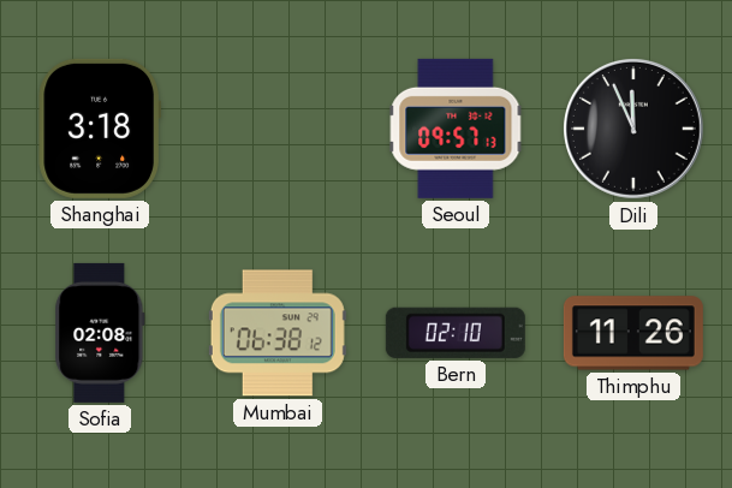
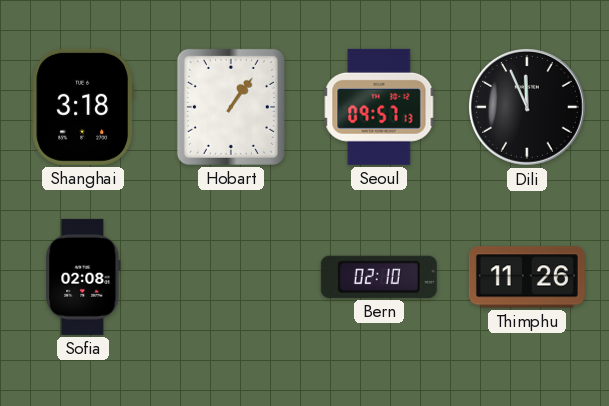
Hobart: none -> 1:06 (231, 107)
Mumbai: 06:38 -> none (278, 333)
